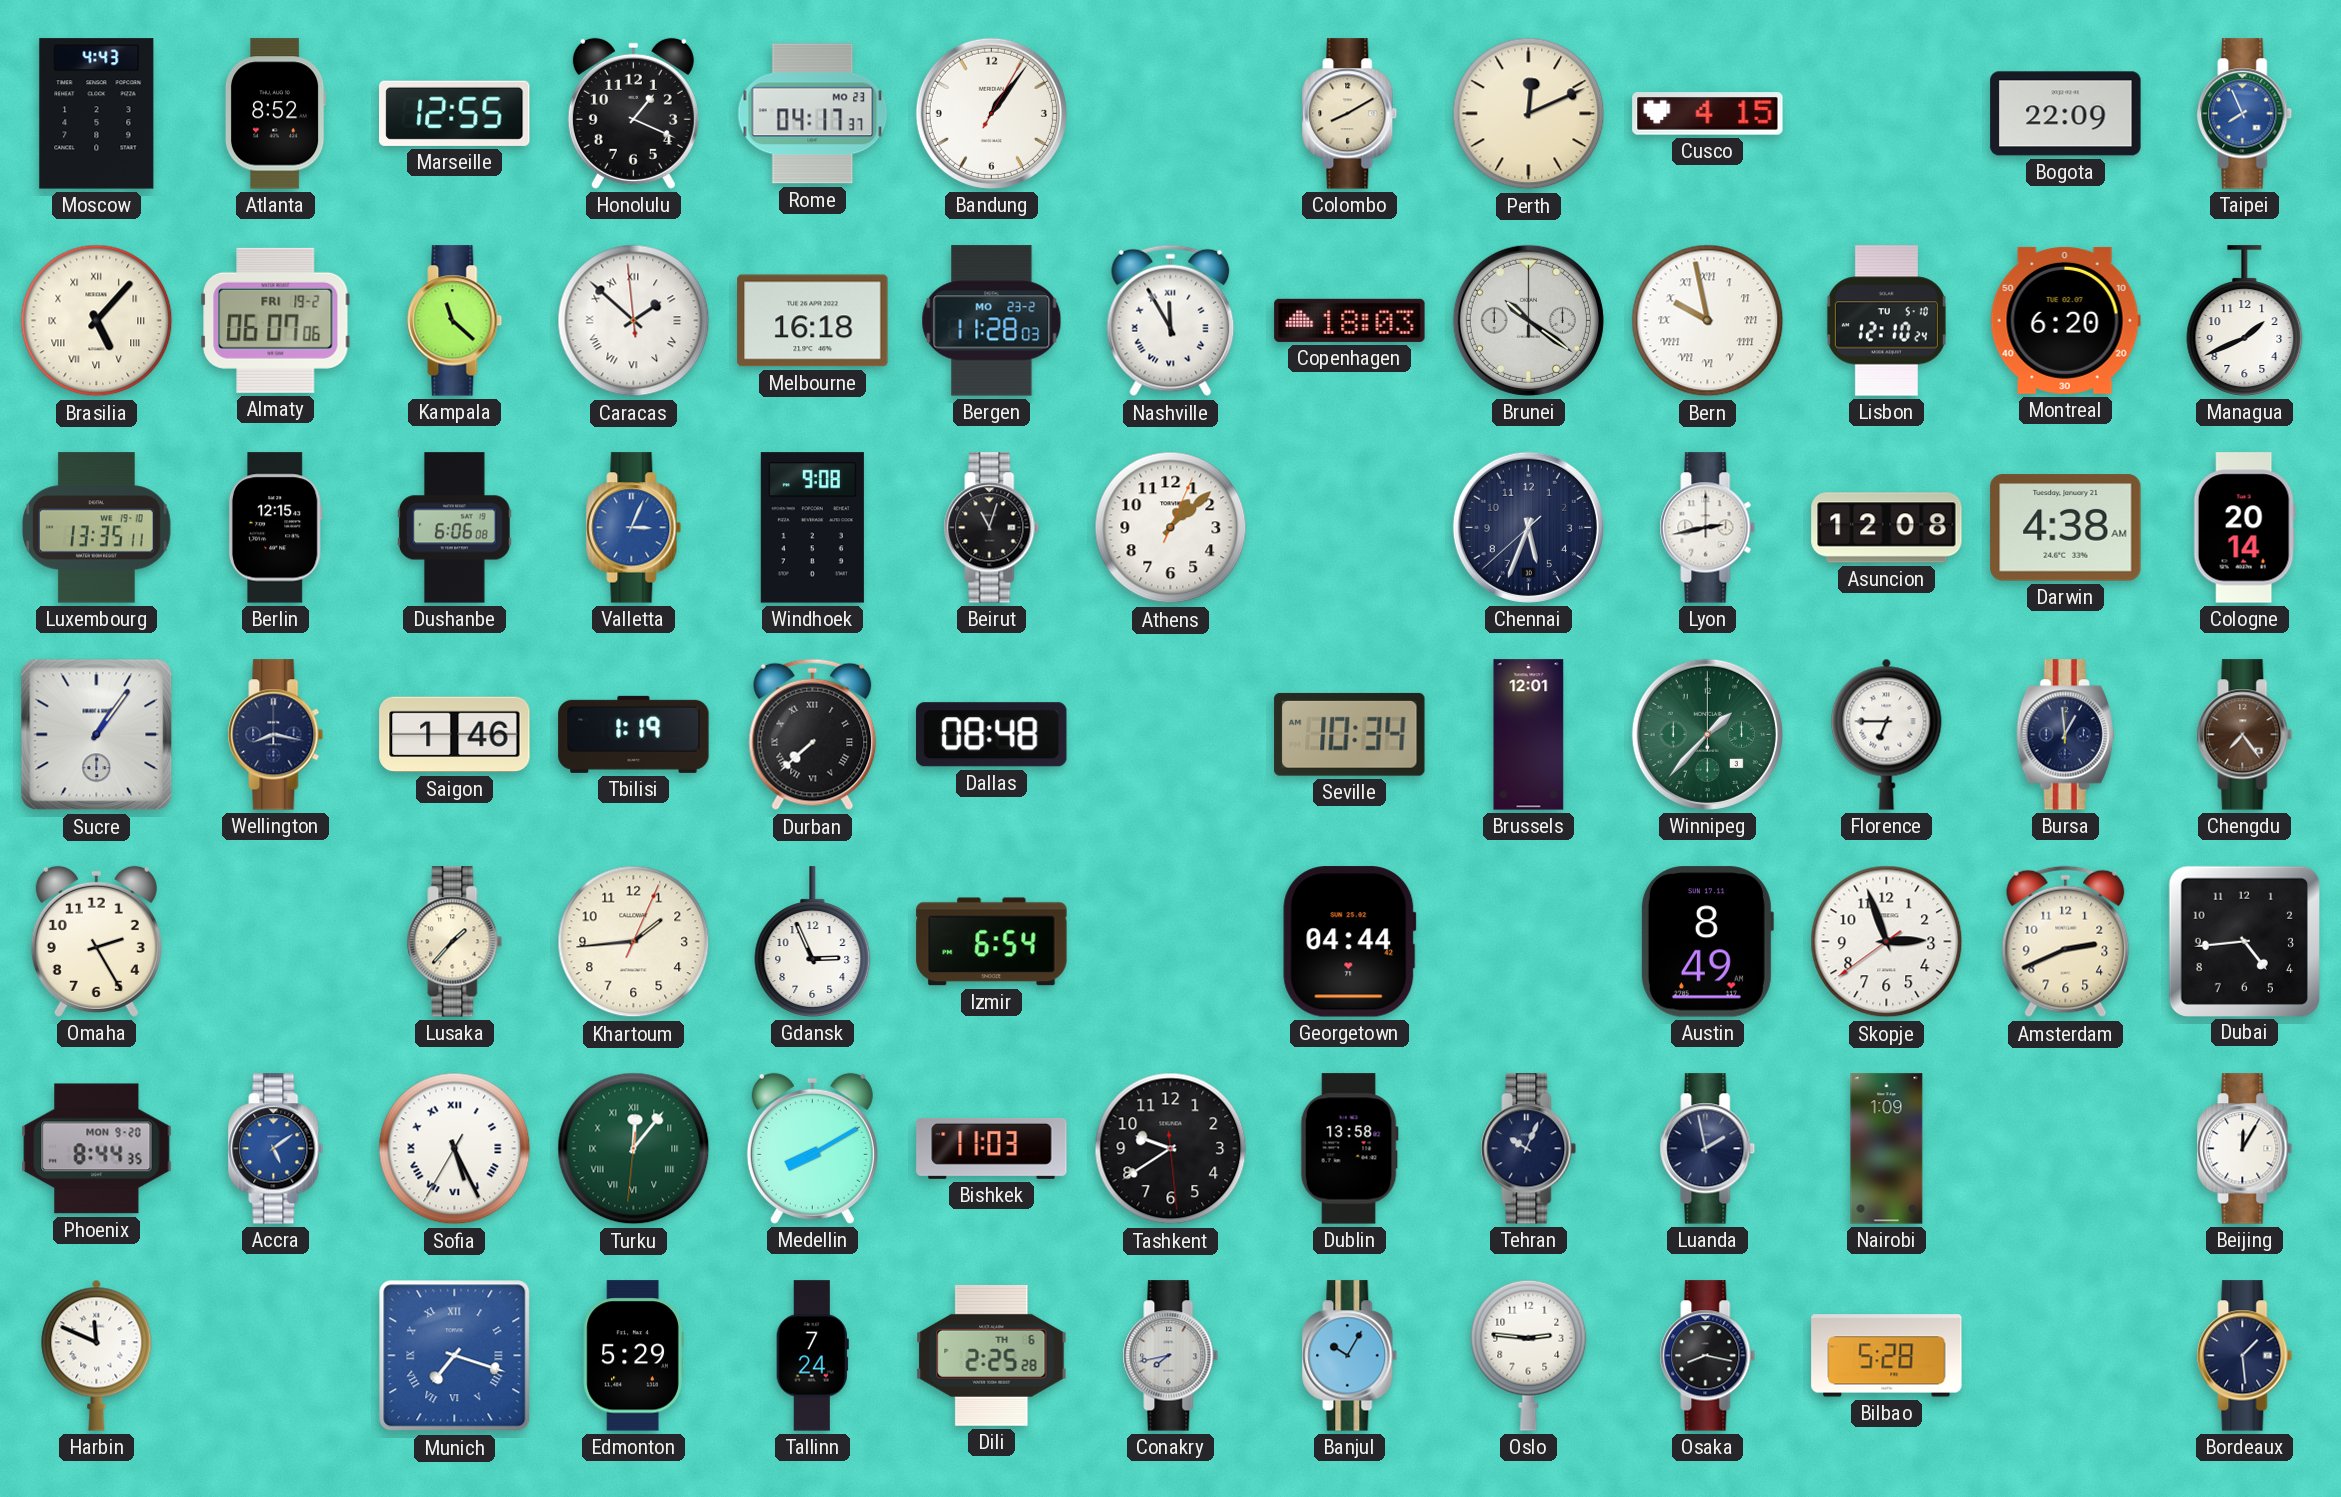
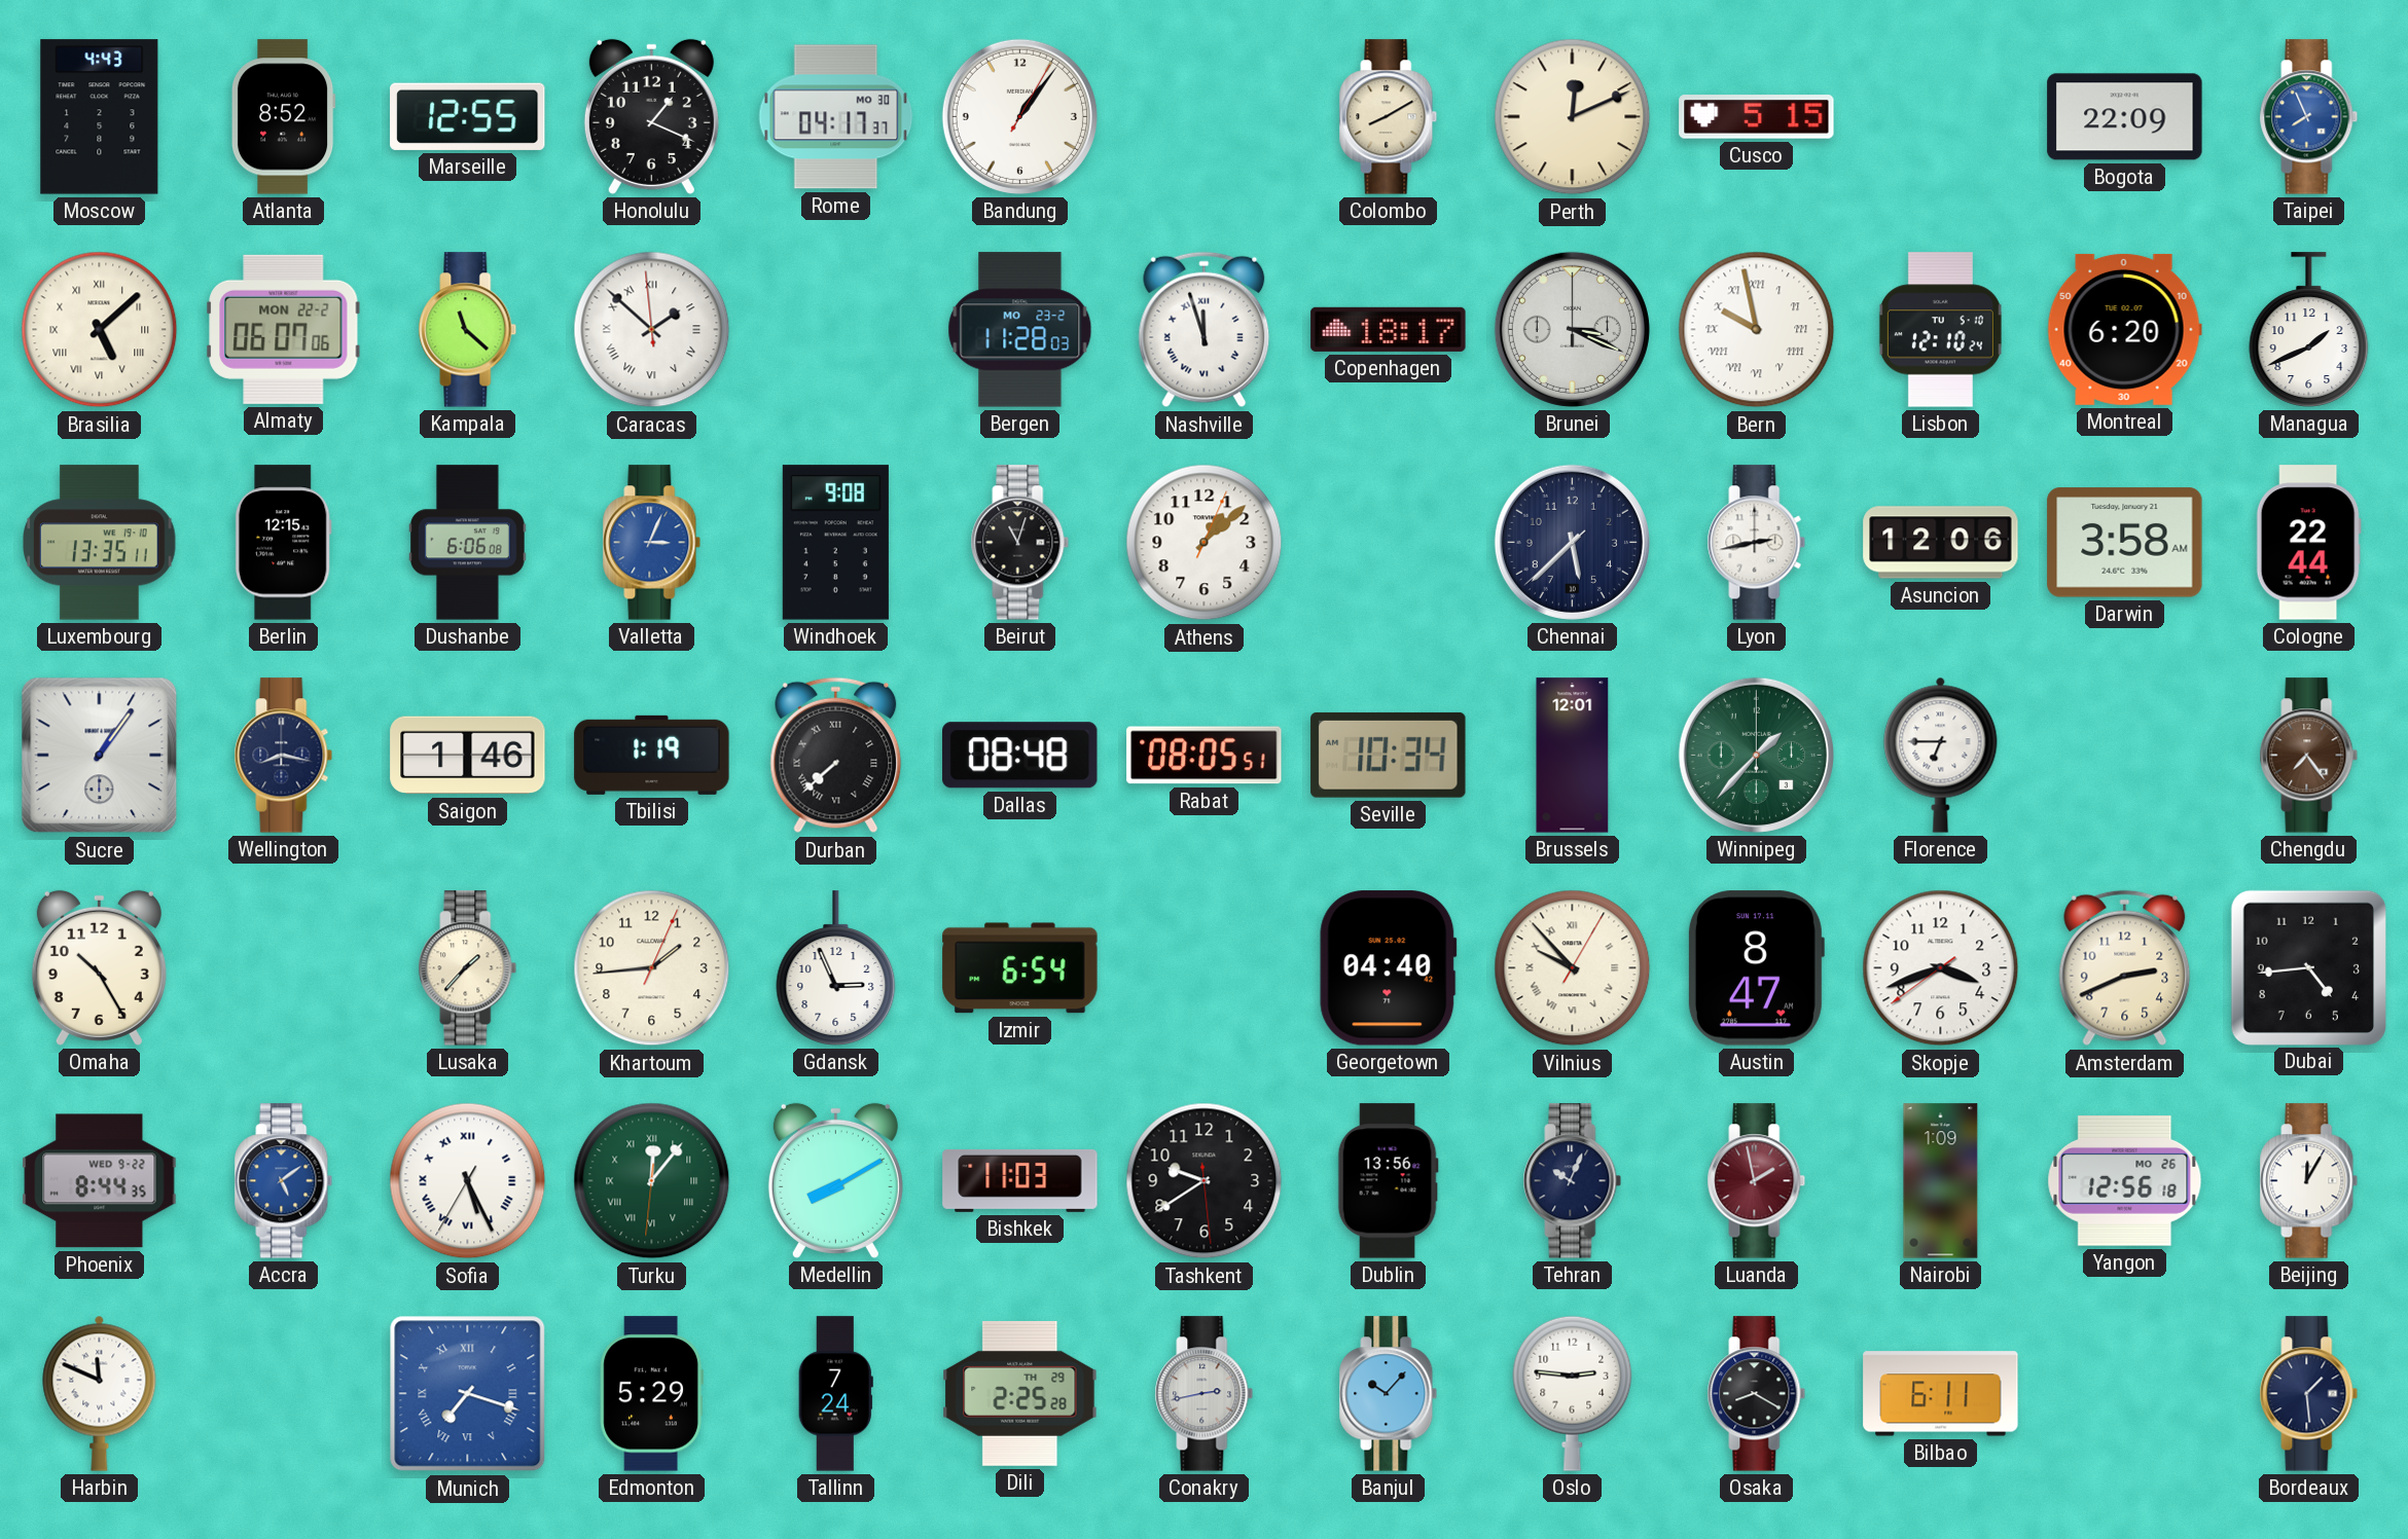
Rome date: MO 23 -> MO 30 (836, 117)
Cusco: 4:15 -> 5:15 (1757, 117)
Brasilia: 5:07 -> 5:08 (100, 330)
Almaty date: FRI 19-2 -> MON 22-2 (284, 329)
Melbourne: 16:18 -> none (813, 321)
Nashville: 11:55 -> 11:57 (1205, 330)
Copenhagen: 18:03 -> 18:17 (1389, 329)
Brunei: 10:21 -> 3:19 (1572, 329)
Chennai: 5:33 -> 5:37 (1572, 542)
Asuncion: 12:08 -> 12:06 (1941, 543)
Darwin: 4:38 -> 3:58 (2125, 543)
Cologne: 20:14 -> 22:44 (2308, 543)
Rabat: none -> 08:05 (1205, 756)
Bursa: 12:59 -> none (2065, 735)
Omaha: 2:25 -> 10:25 (99, 967)
Georgetown: 04:44 -> 04:40 (1389, 968)
Vilnius: none -> 9:53 (1573, 968)
Austin: 8:49 -> 8:47 (1756, 968)
Skopje: 2:56 -> 3:41 (1941, 968)
Phoenix date: MON 9-20 -> WED 9-22 (100, 1181)
Dublin: 13:58 -> 13:56 (1388, 1181)
Luanda dial: navy -> burgundy (1757, 1181)
Yangon: none -> 12:56 (2125, 1181)
Dili date: TH 6 -> TH 29 (1020, 1393)
Conakry: 7:43 -> 2:43 (1205, 1394)
Banjul: 10:05 -> 10:07 (1389, 1394)
Osaka: 8:17 -> 8:20 (1757, 1394)
Bilbao: 5:28 -> 6:11 (1941, 1394)
